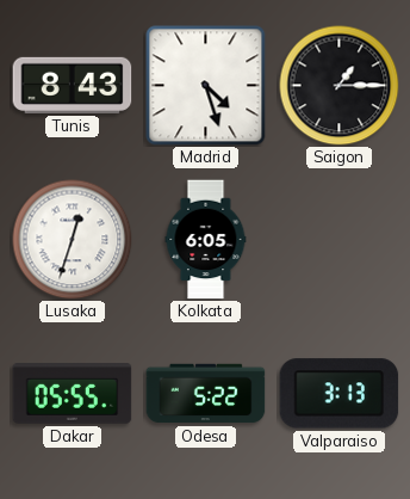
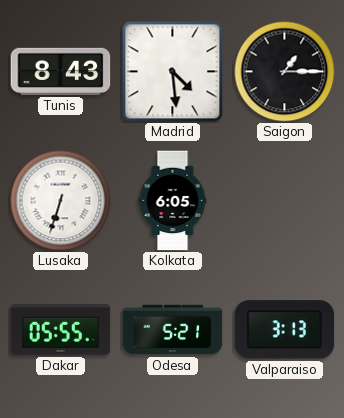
Madrid: 4:27 -> 4:29 (173, 72)
Lusaka: 12:33 -> 6:33 (61, 201)
Odesa: 5:22 -> 5:21 (173, 330)
